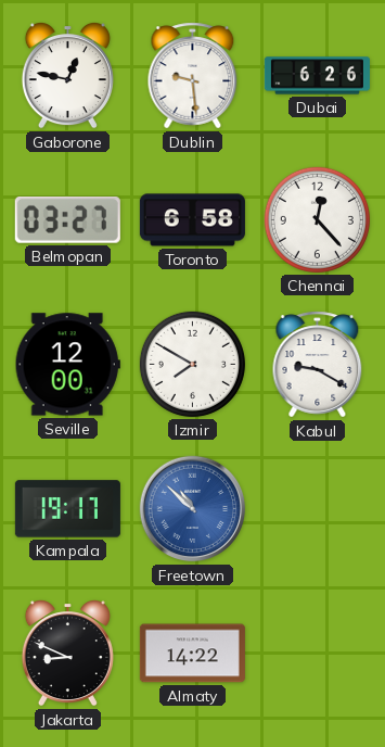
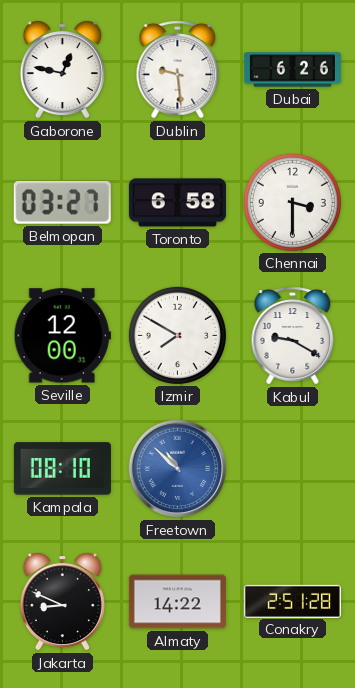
Chennai: 12:23 -> 3:30 (292, 202)
Kampala: 19:17 -> 08:10 (62, 469)
Conakry: none -> 2:51 (292, 601)
